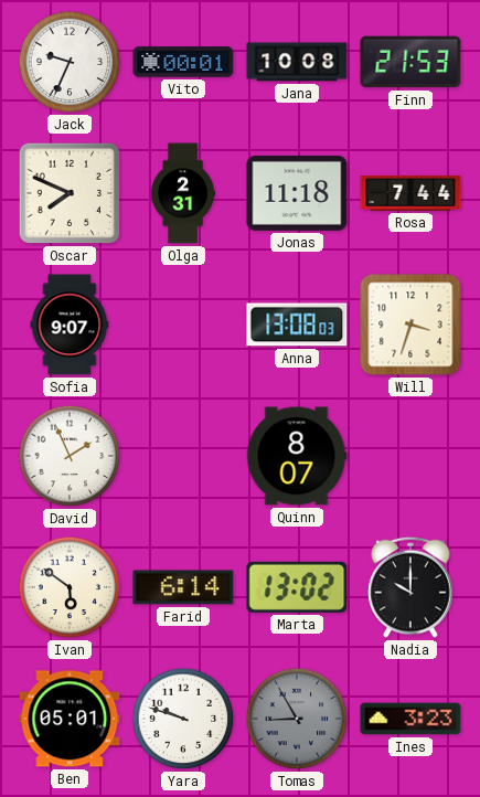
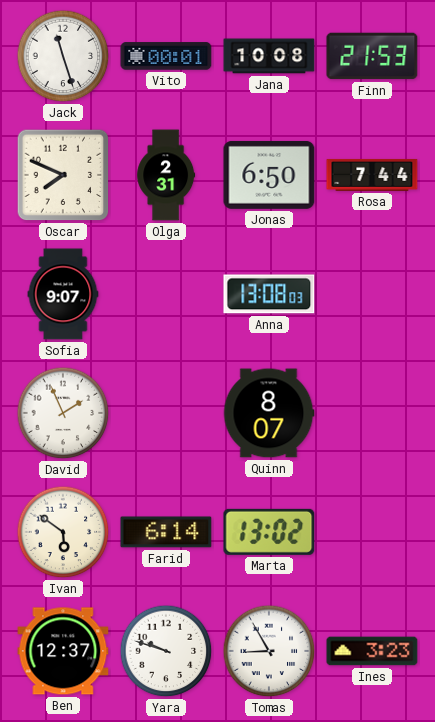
Jack: 9:34 -> 11:27 (63, 56)
Jonas: 11:18 -> 6:50 (269, 175)
Will: 3:33 -> none (410, 325)
Nadia: 10:00 -> none (410, 587)
Ben: 05:01 -> 12:37 (63, 651)
Tomas dial: grey -> white (269, 651)
